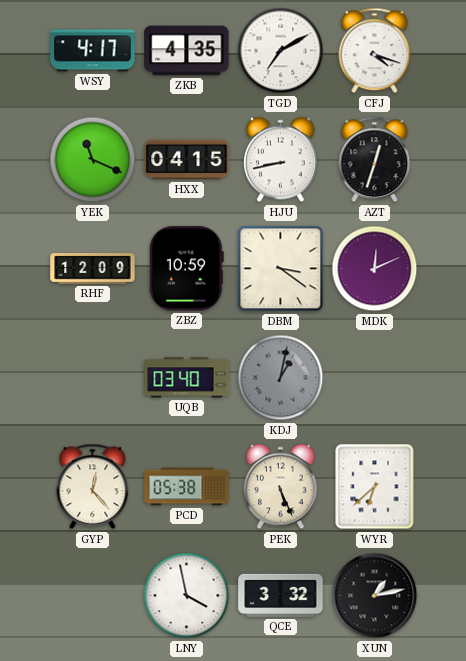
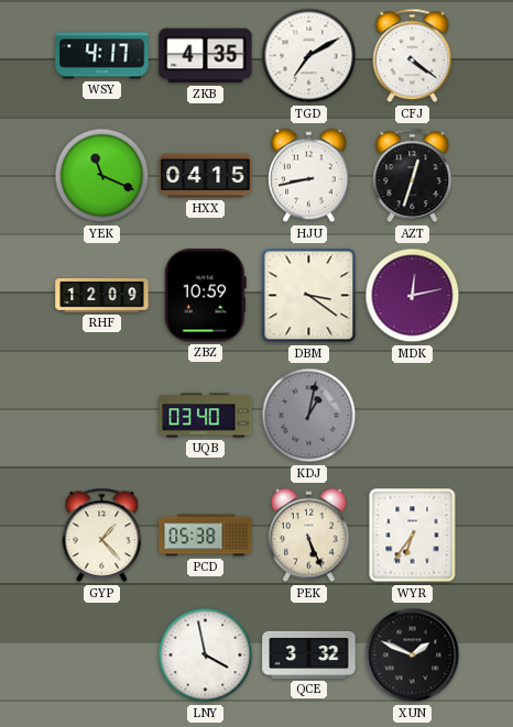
CFJ: 4:18 -> 4:21 (413, 56)
MDK: 12:11 -> 12:13 (413, 296)
GYP: 12:23 -> 1:23 (102, 536)
WYR: 6:38 -> 6:36 (413, 536)
XUN: 1:13 -> 1:49 (413, 656)
